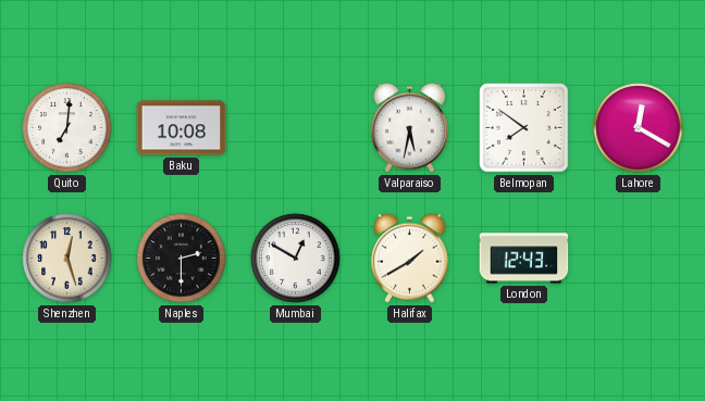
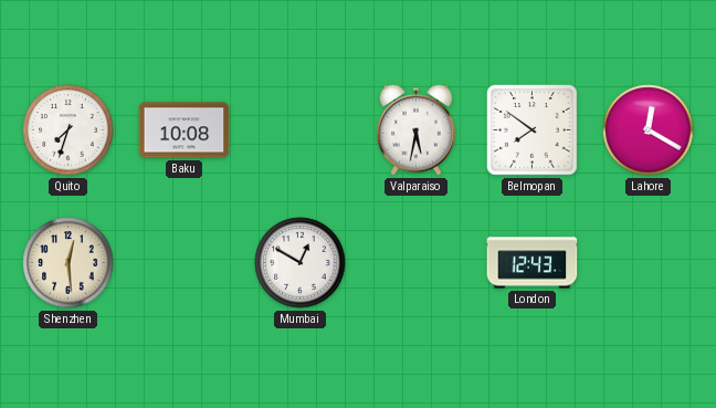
Quito: 7:01 -> 7:33 (69, 130)
Shenzhen: 12:27 -> 12:29 (69, 263)
Naples: 2:30 -> none (182, 259)
Halifax: 1:40 -> none (410, 258)
